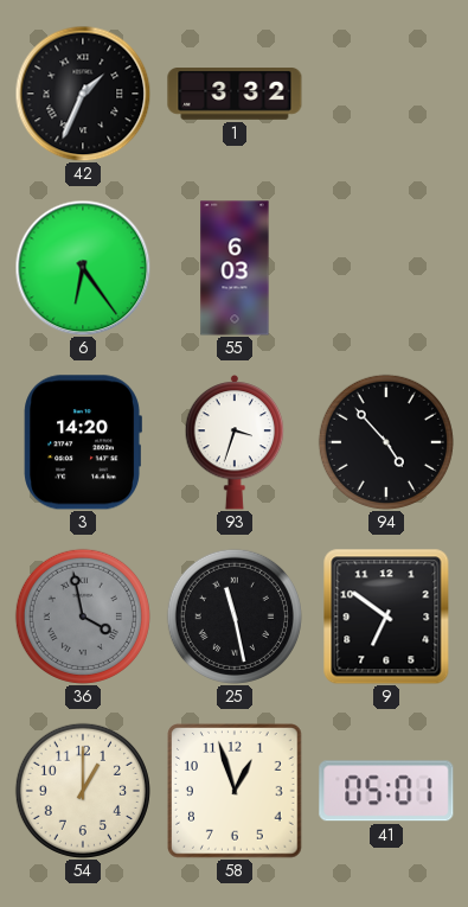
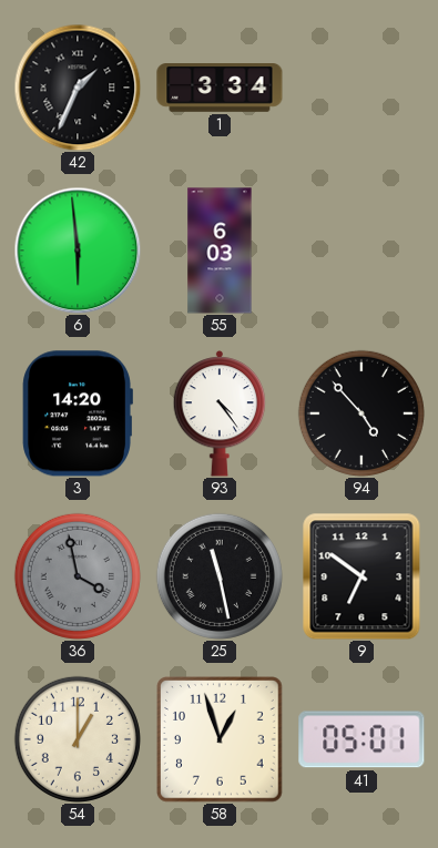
1: 3:32 -> 3:34 (220, 89)
6: 6:24 -> 5:59 (78, 251)
93: 3:33 -> 4:24 (220, 415)
